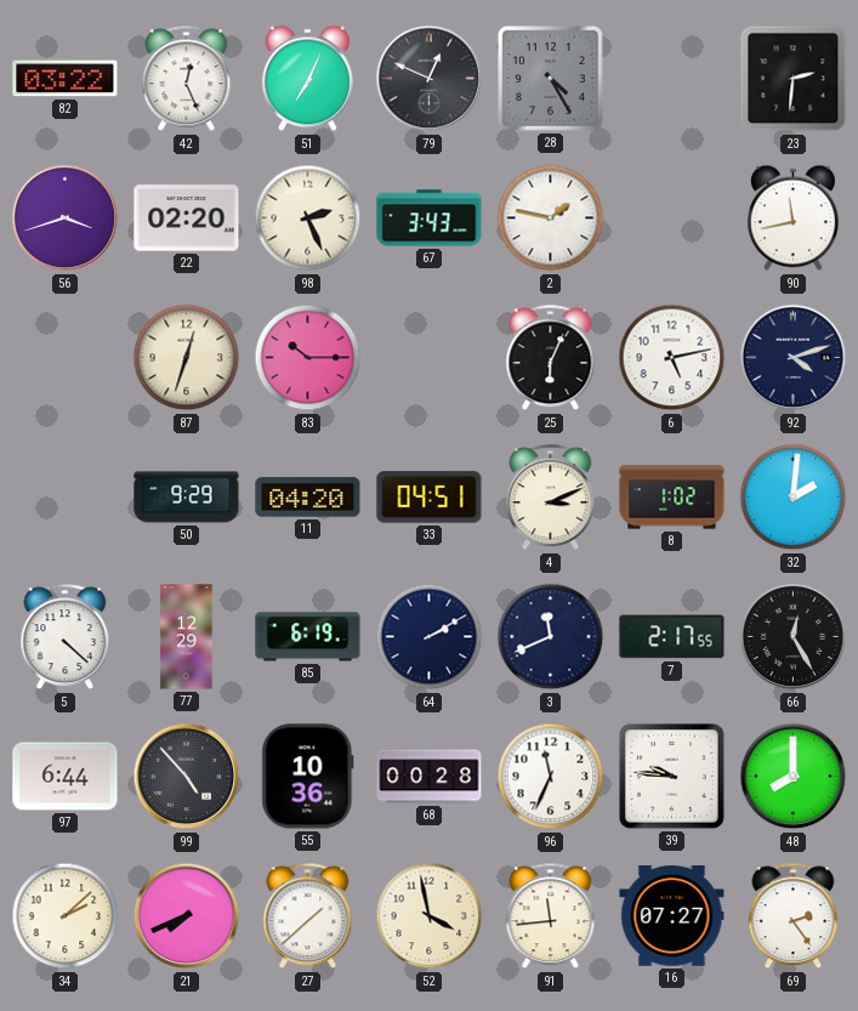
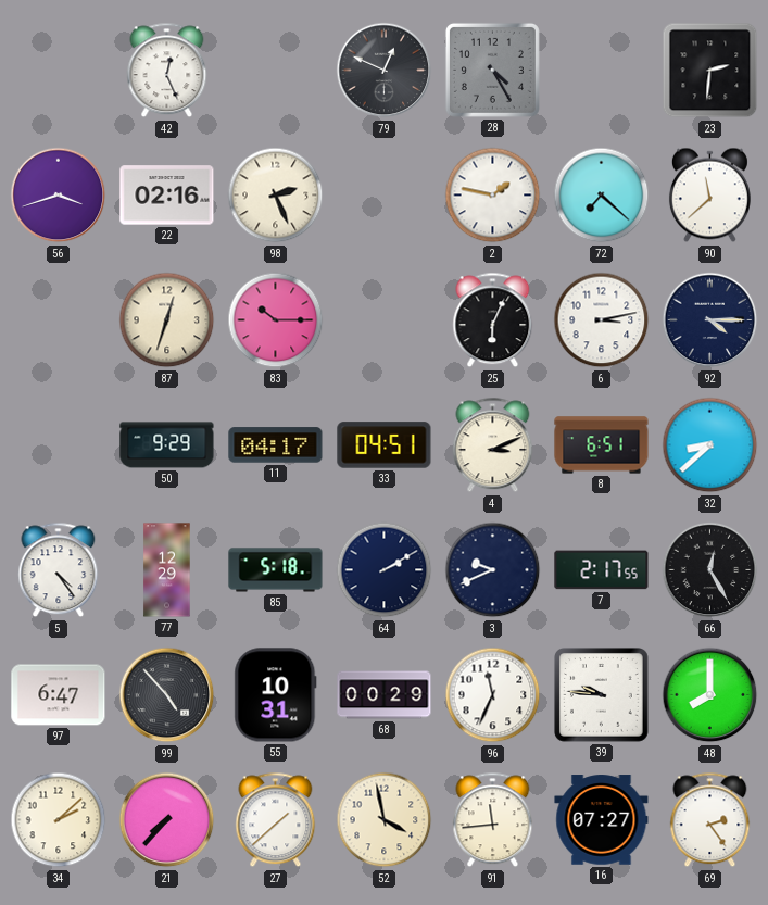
82: 03:22 -> none (66, 79)
51: 7:04 -> none (307, 79)
22: 02:20 -> 02:16 (167, 196)
67: 3:43 -> none (430, 218)
72: none -> 7:22 (602, 196)
90: 11:43 -> 11:38 (709, 196)
6: 5:13 -> 3:13 (602, 320)
92: 4:12 -> 4:15 (710, 320)
11: 04:20 -> 04:17 (276, 445)
8: 1:02 -> 6:51 (602, 445)
32: 2:01 -> 8:38 (710, 445)
5: 4:22 -> 4:24 (59, 570)
85: 6:19 -> 5:18 (276, 570)
3: 11:41 -> 9:41 (493, 570)
97: 6:44 -> 6:47 (59, 695)
55: 10:36 -> 10:31 (276, 695)
68: 00:28 -> 00:29 (385, 695)
21: 7:41 -> 7:37 (167, 820)
